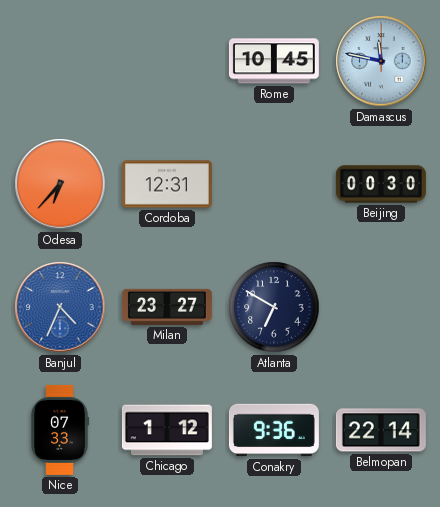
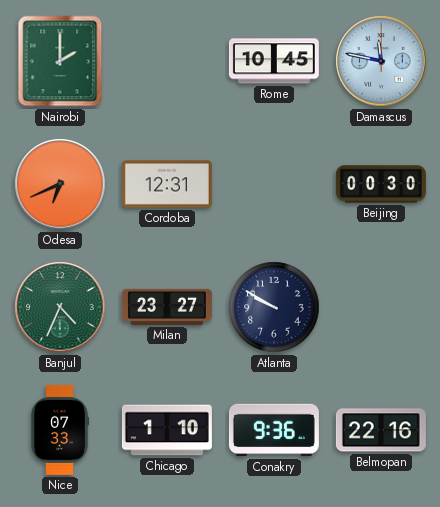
Nairobi: none -> 2:00 (60, 61)
Odesa: 6:37 -> 6:41 (60, 184)
Banjul dial: blue -> green (60, 307)
Atlanta: 6:50 -> 9:50 (274, 307)
Chicago: 1:12 -> 1:10 (167, 430)
Belmopan: 22:14 -> 22:16 (381, 430)
